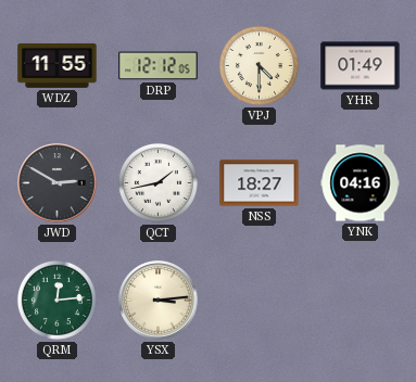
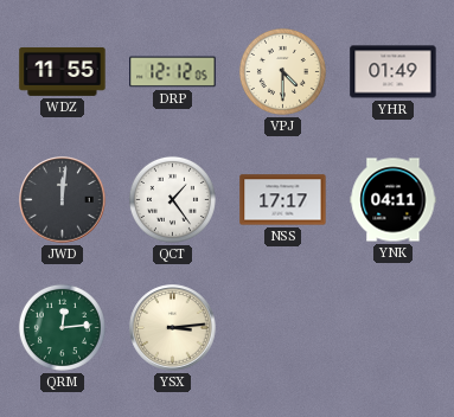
JWD: 2:50 -> 12:01 (63, 200)
QCT: 1:43 -> 1:24 (172, 199)
NSS: 18:27 -> 17:17 (283, 200)
YNK: 04:16 -> 04:11 (394, 200)
